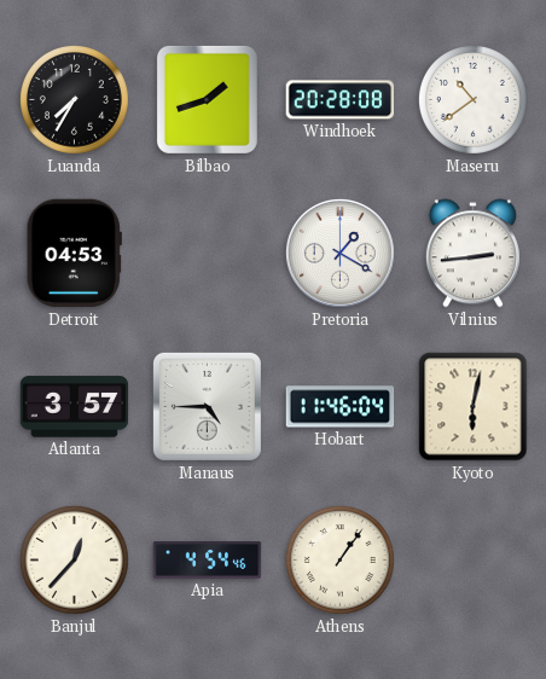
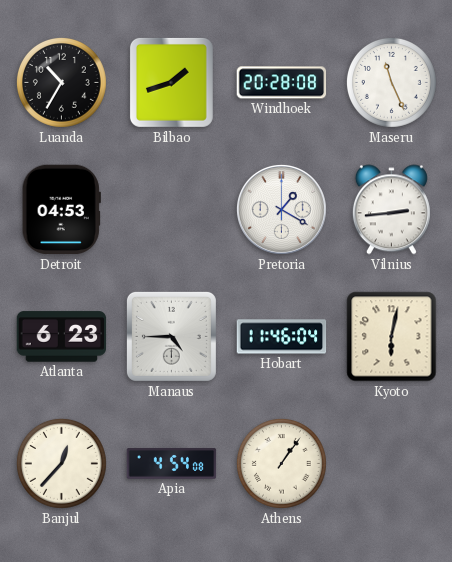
Luanda: 7:35 -> 10:35 (61, 82)
Maseru: 10:39 -> 11:26 (391, 82)
Atlanta: 3:57 -> 6:23 (62, 337)
Apia: 4:54:46 -> 4:54:08 (172, 464)
